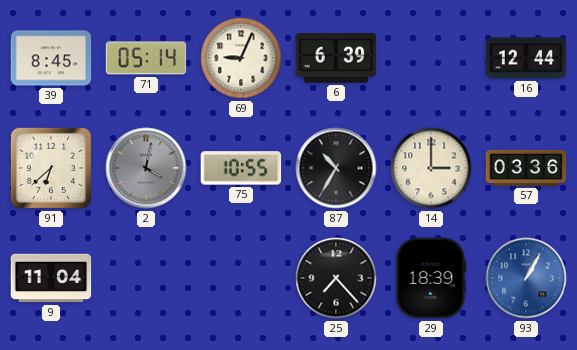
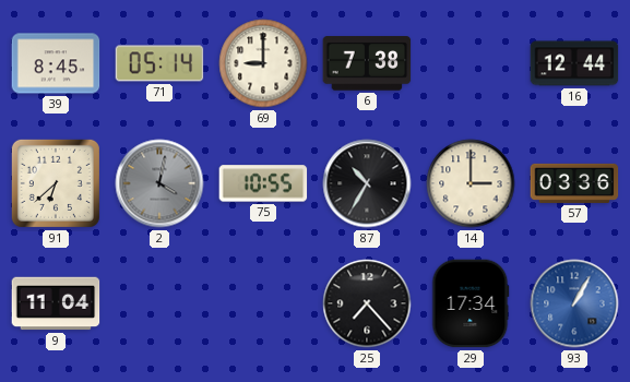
69: 9:04 -> 9:00 (263, 63)
6: 6:39 -> 7:38 (367, 63)
29: 18:39 -> 17:34 (471, 303)
